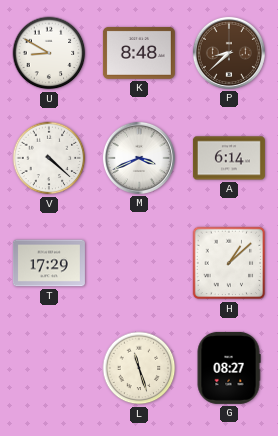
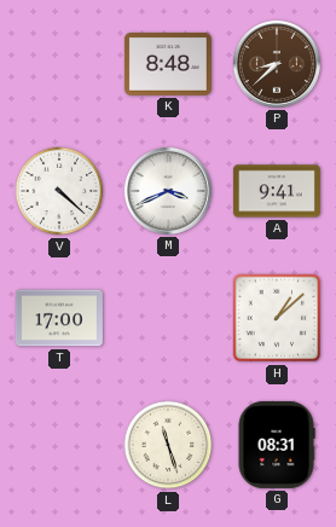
U: 8:50 -> none (49, 53)
A: 6:14 -> 9:41 (277, 191)
T: 17:29 -> 17:00 (59, 318)
G: 08:27 -> 08:31 (277, 445)
